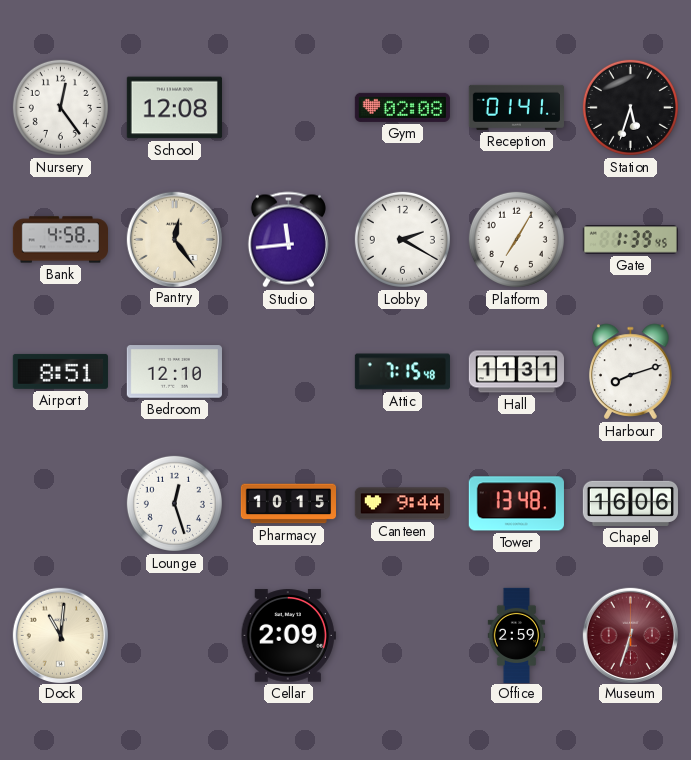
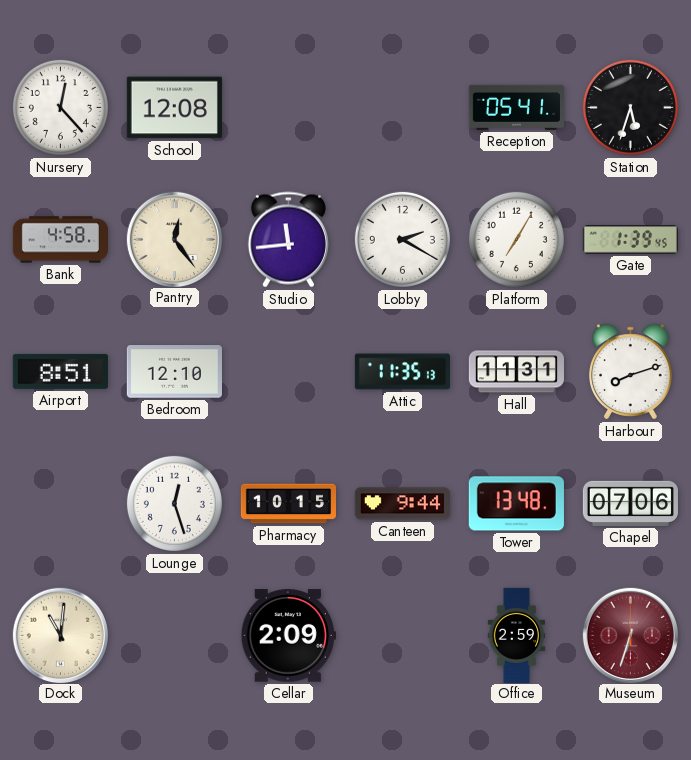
Nursery: 12:24 -> 12:23 (60, 107)
Gym: 02:08 -> none (402, 107)
Reception: 01:41 -> 05:41 (516, 107)
Attic: 7:15 -> 11:35 (402, 372)
Chapel: 16:06 -> 07:06 (630, 503)
